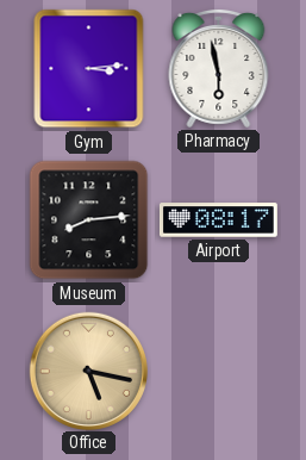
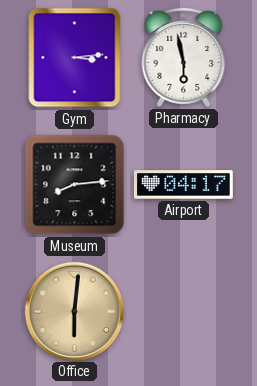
Airport: 08:17 -> 04:17 (183, 185)
Office: 5:17 -> 6:01 (74, 311)
